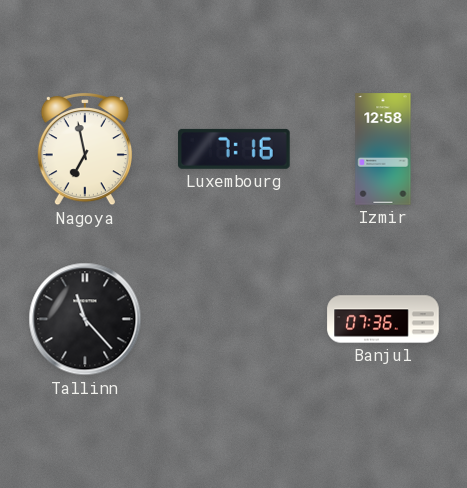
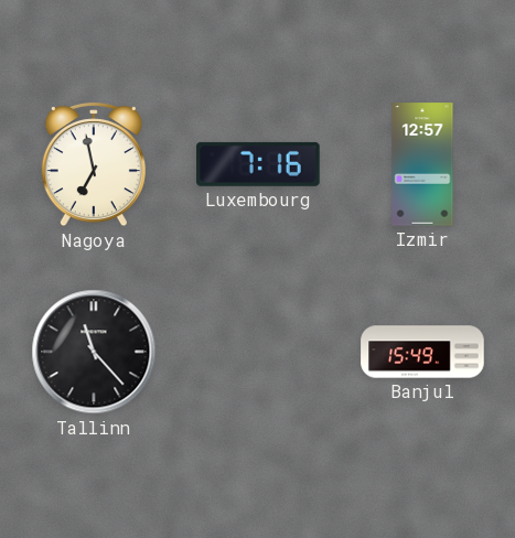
Izmir: 12:58 -> 12:57 (422, 164)
Banjul: 07:36 -> 15:49 (422, 352)
